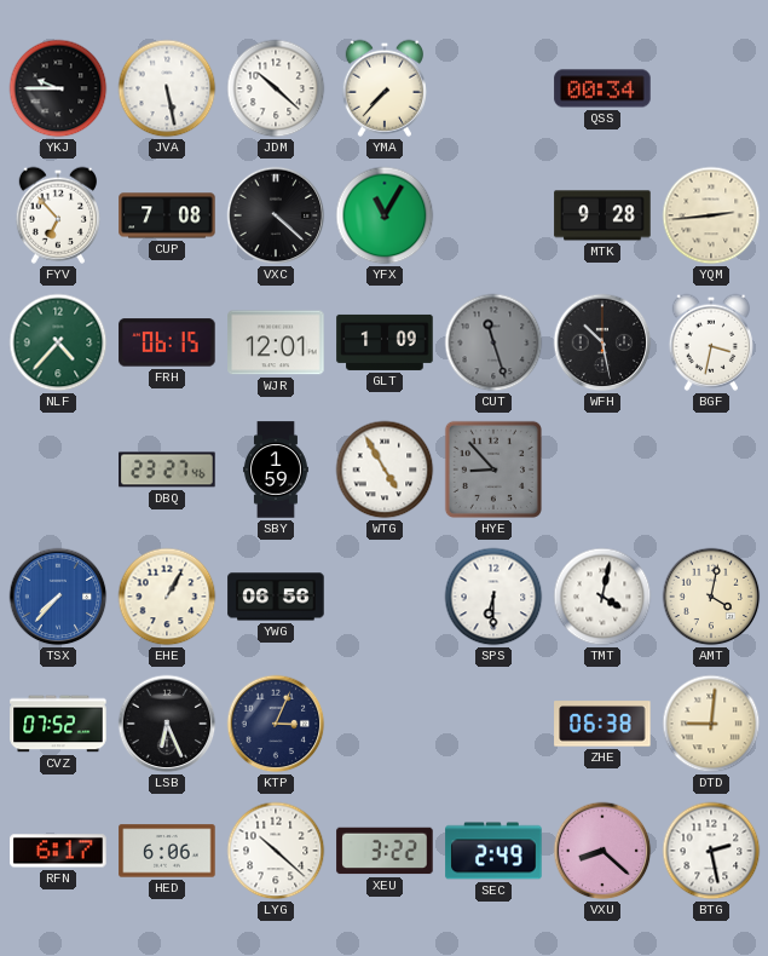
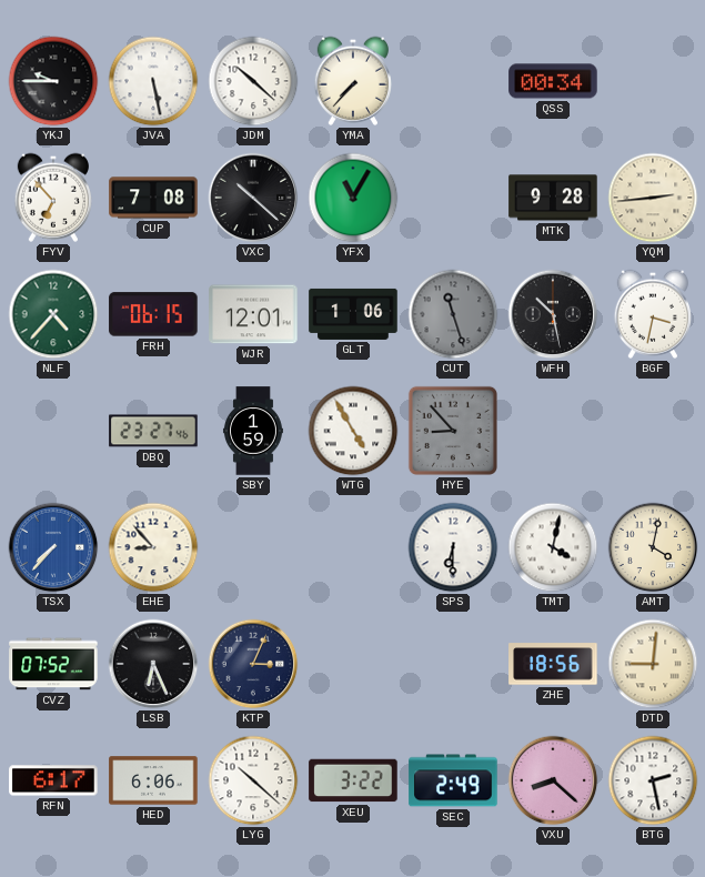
VXC: 4:22 -> 10:22 (253, 198)
GLT: 1:09 -> 1:06 (353, 314)
EHE: 1:05 -> 8:53 (153, 547)
YWG: 06:56 -> none (276, 597)
ZHE: 06:38 -> 18:56 (553, 664)
